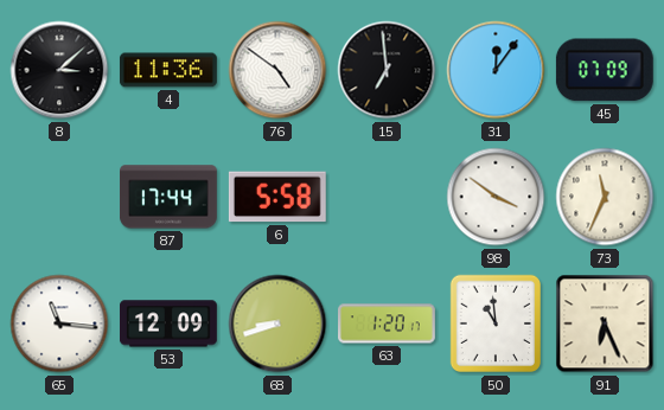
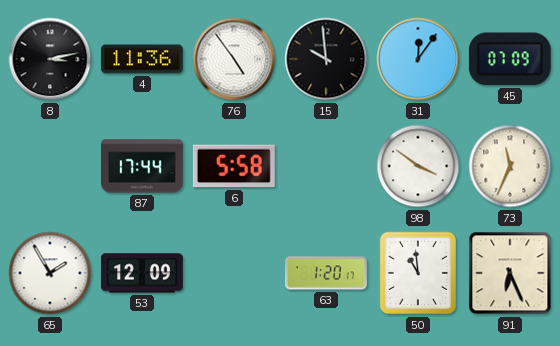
8: 3:08 -> 3:13 (50, 59)
76: 4:51 -> 4:54 (234, 59)
15: 6:59 -> 9:59 (326, 59)
65: 11:16 -> 1:55 (50, 273)
68: 8:42 -> none (277, 323)
